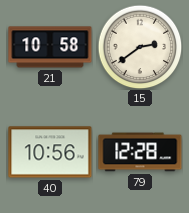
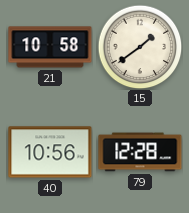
15: 2:39 -> 1:39 (140, 47)
